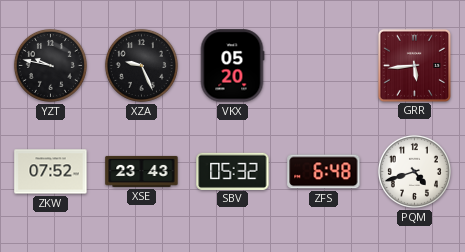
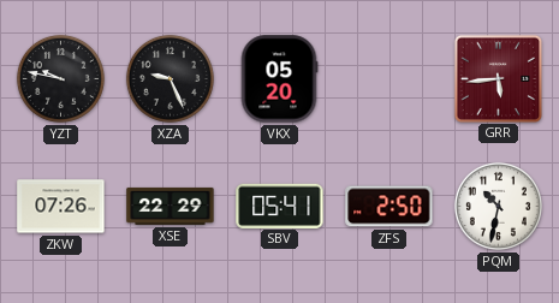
ZKW: 07:52 -> 07:26 (61, 207)
XSE: 23:43 -> 22:29 (171, 206)
SBV: 05:32 -> 05:41 (280, 206)
ZFS: 6:48 -> 2:50 (389, 207)
PQM: 4:42 -> 10:32 (498, 206)
